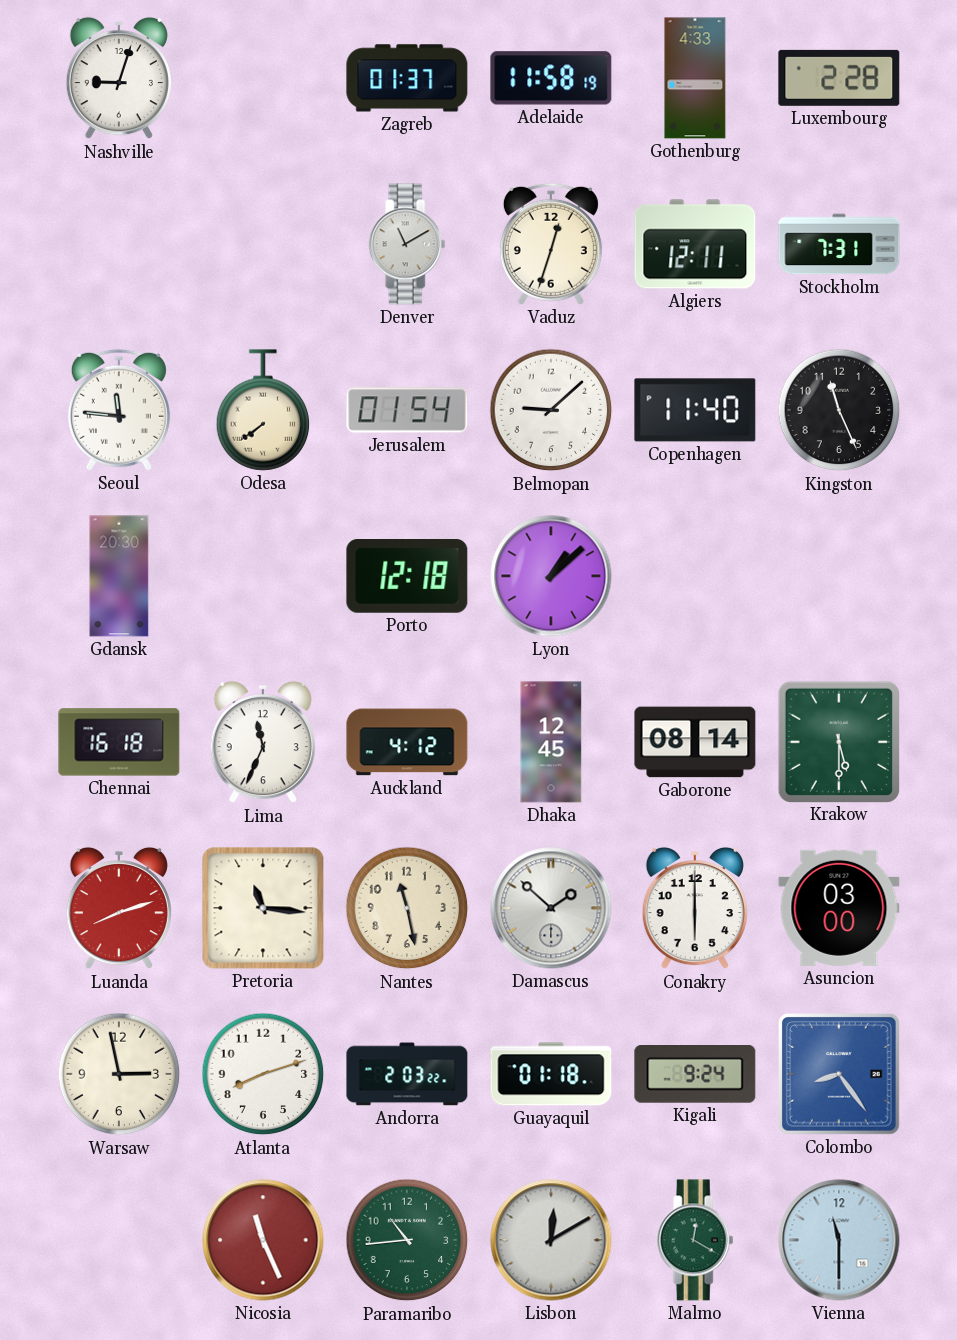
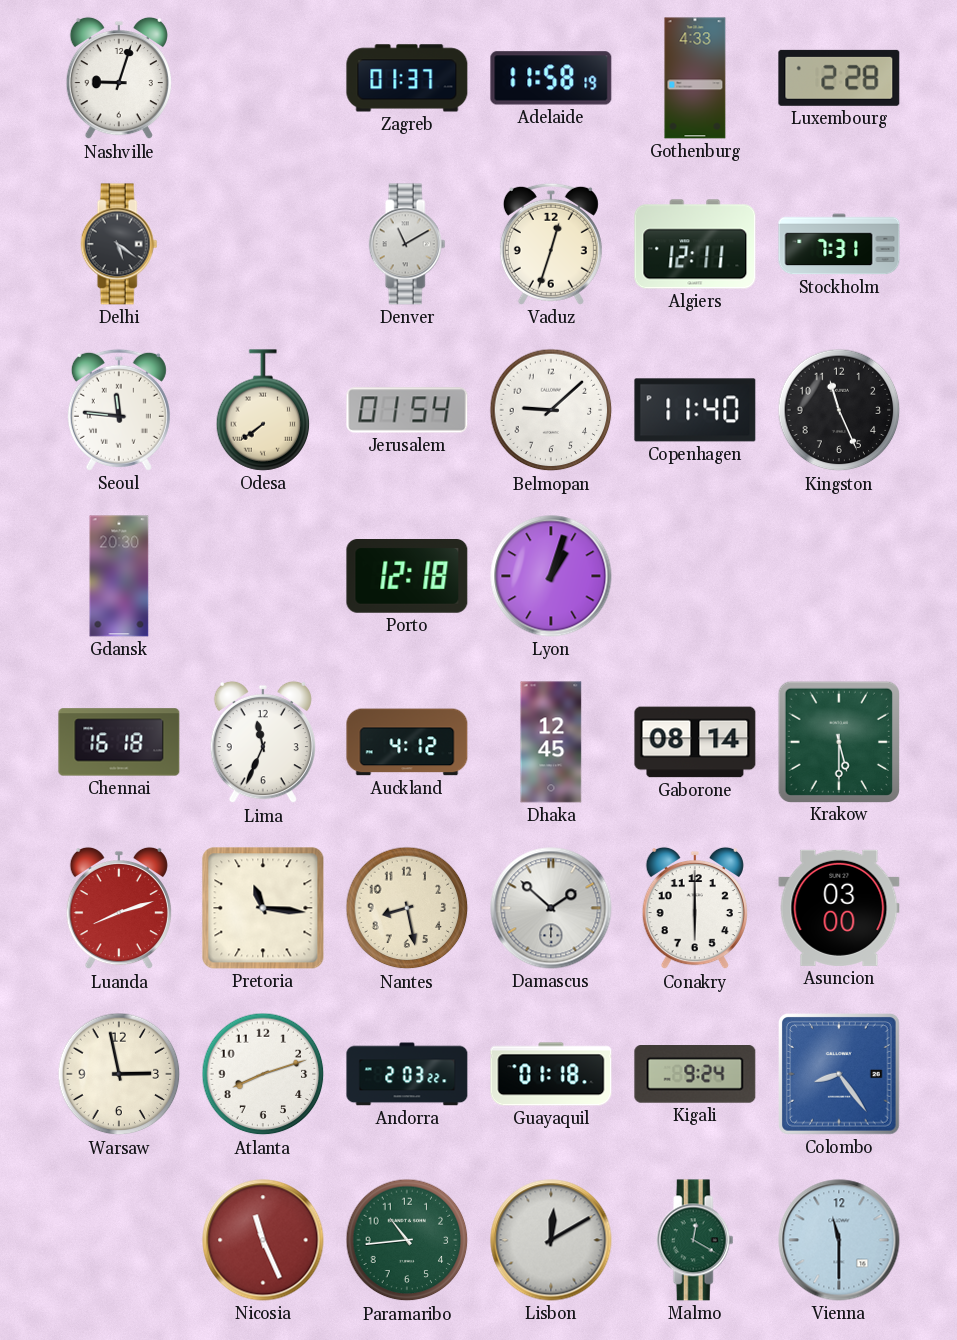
Delhi: none -> 5:21 (119, 244)
Lyon: 1:08 -> 1:03 (551, 576)
Nantes: 11:28 -> 8:28 (407, 908)
